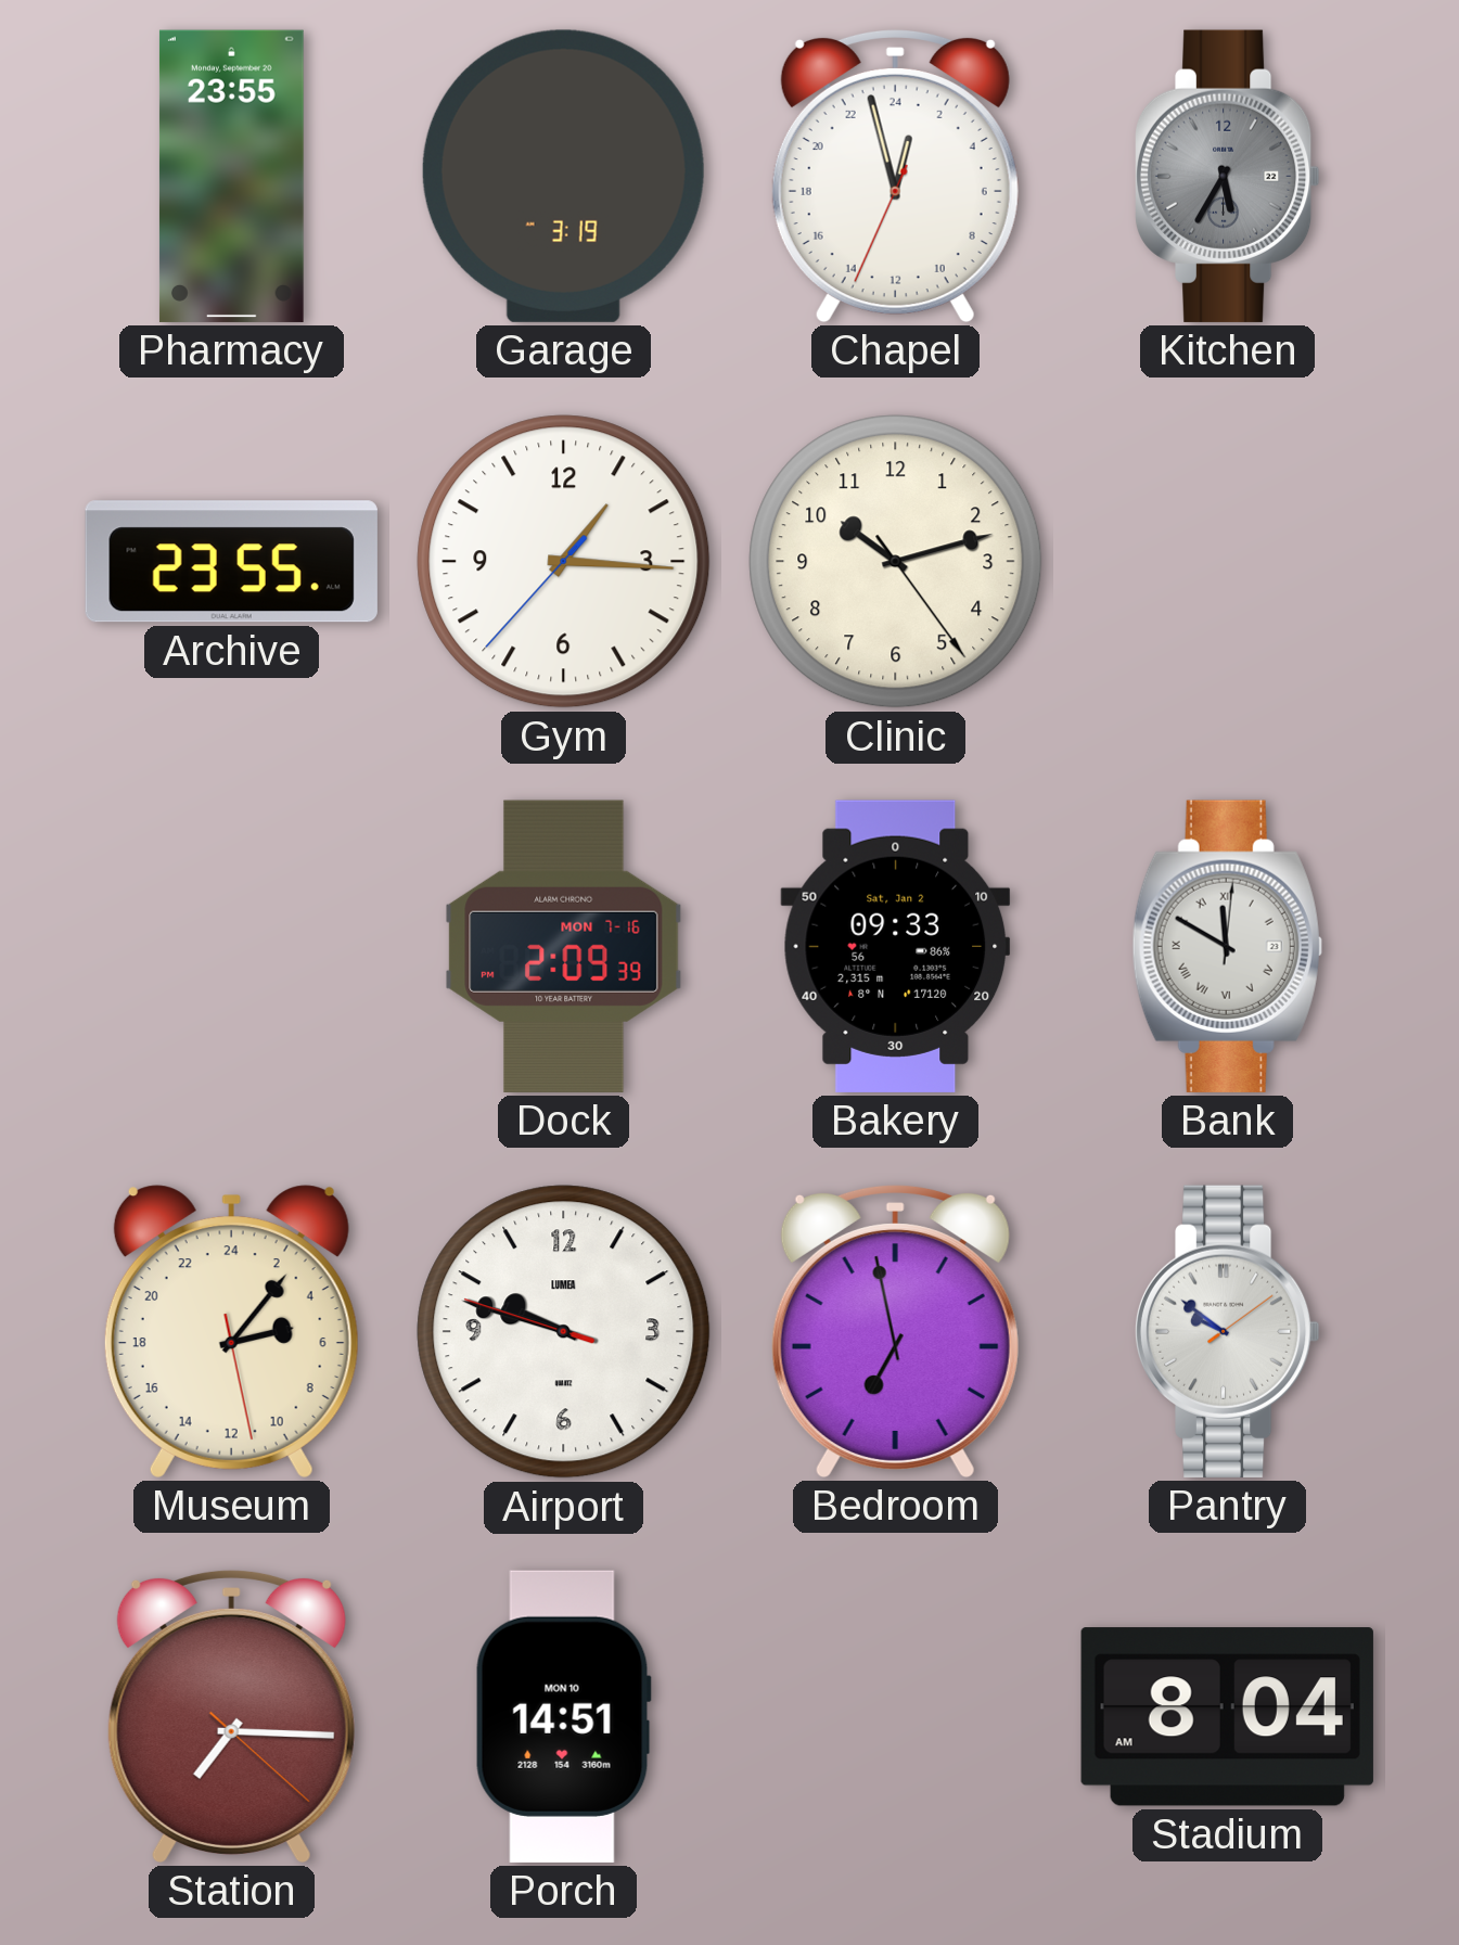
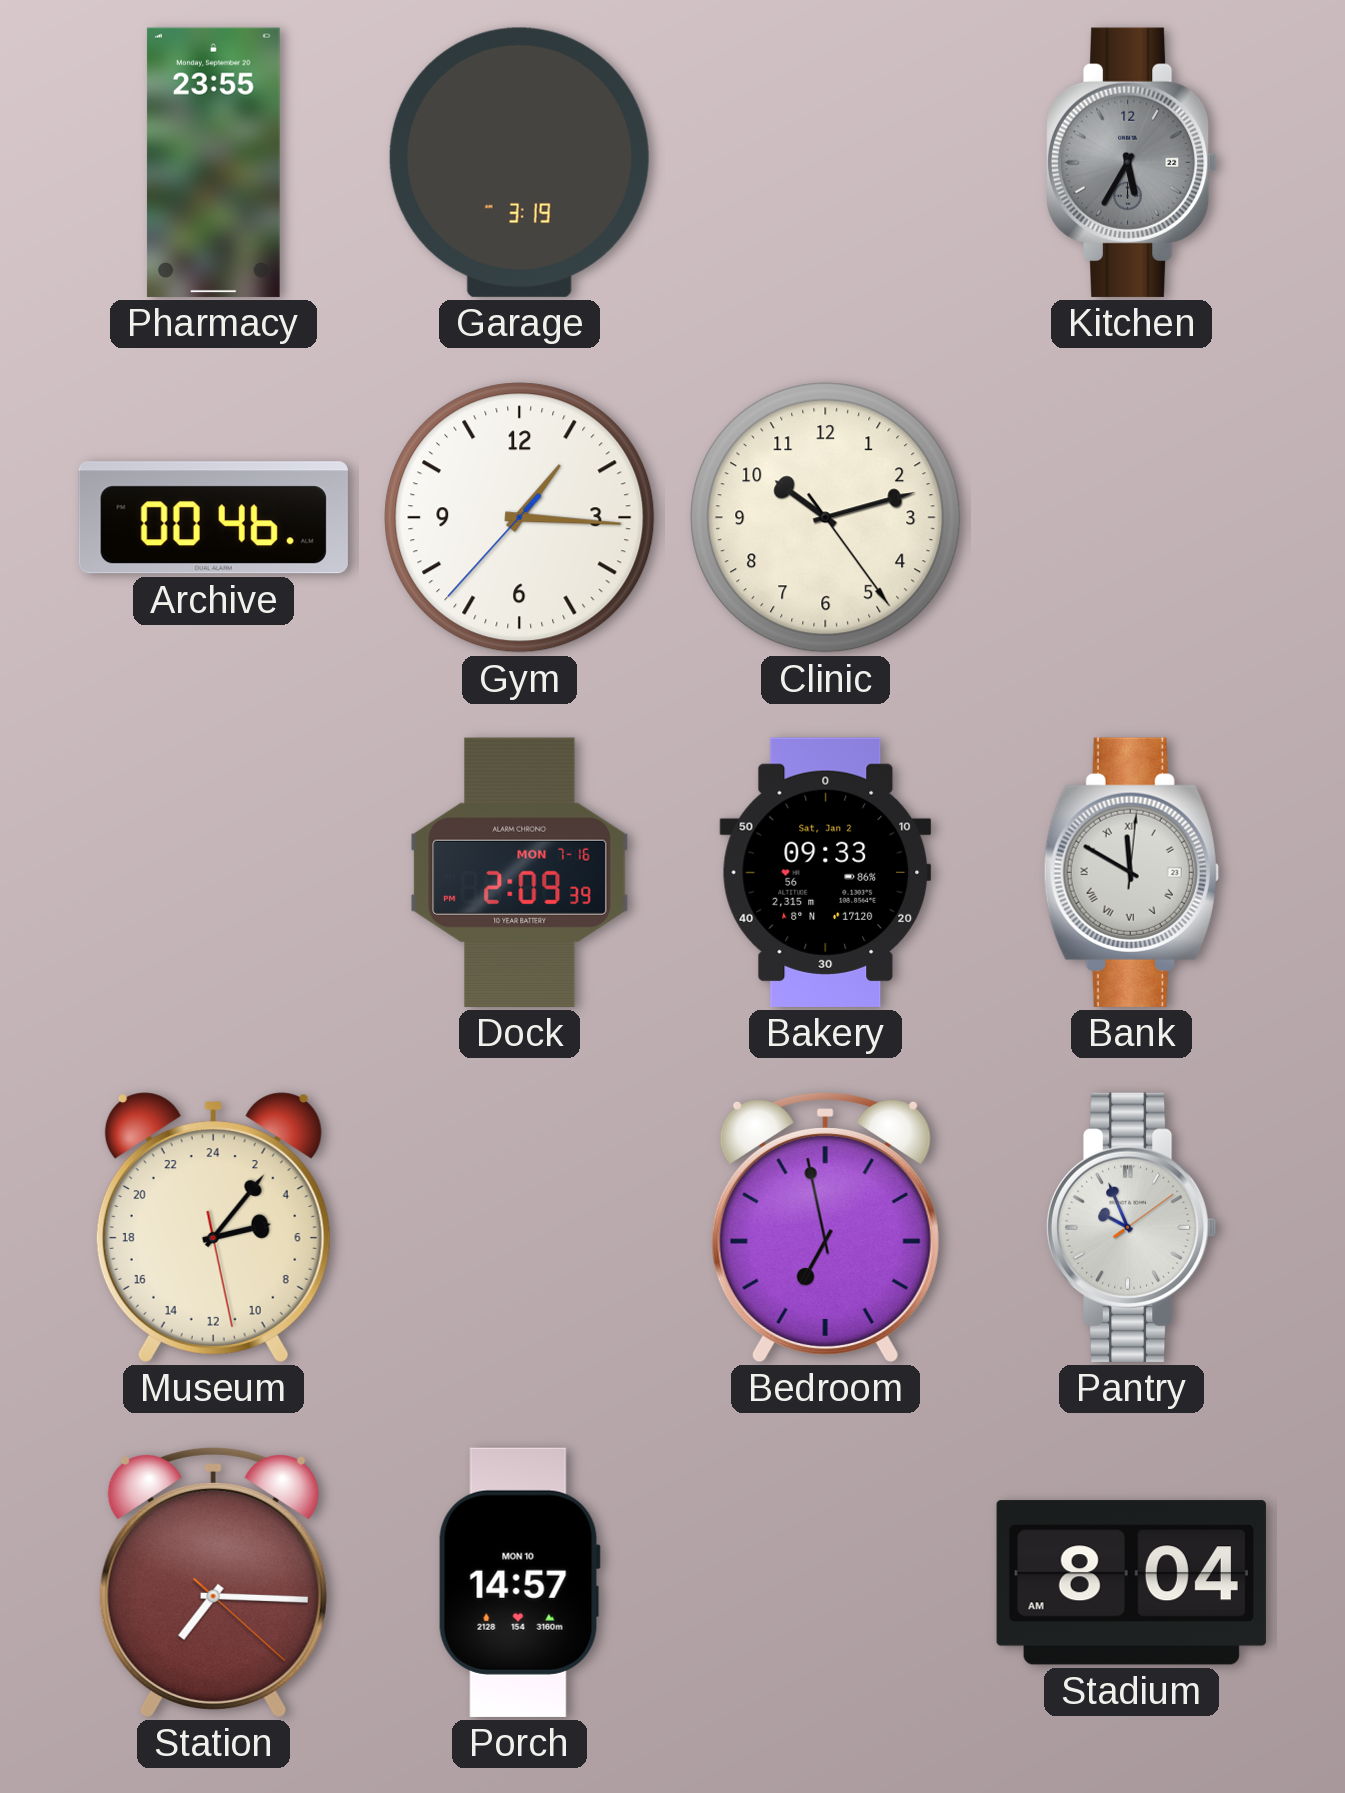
Chapel: 0:57 -> none (895, 176)
Archive: 23:55 -> 00:46 (213, 518)
Airport: 9:47 -> none (564, 1332)
Pantry: 9:51 -> 9:56 (1131, 1227)
Porch: 14:51 -> 14:57 (519, 1582)
